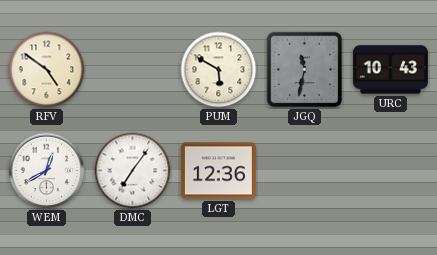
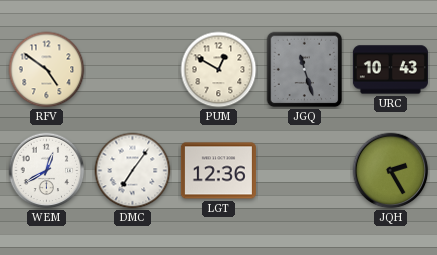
PUM: 5:50 -> 12:50 (219, 70)
JGQ: 11:32 -> 11:27 (305, 70)
JQH: none -> 2:25 (391, 171)
